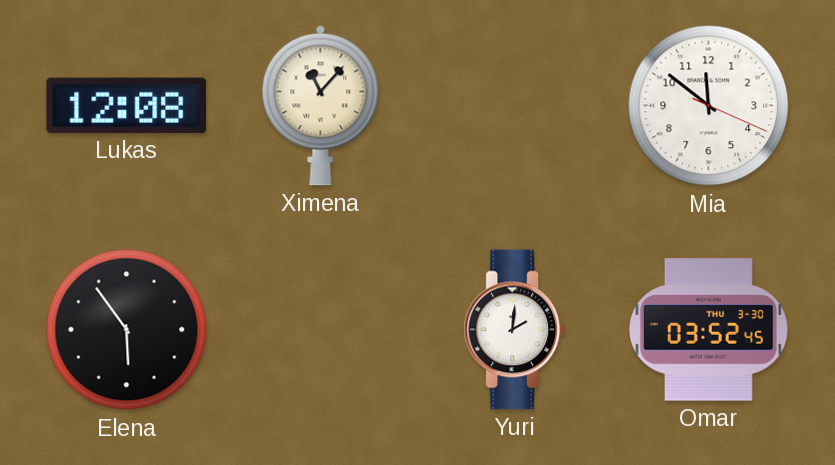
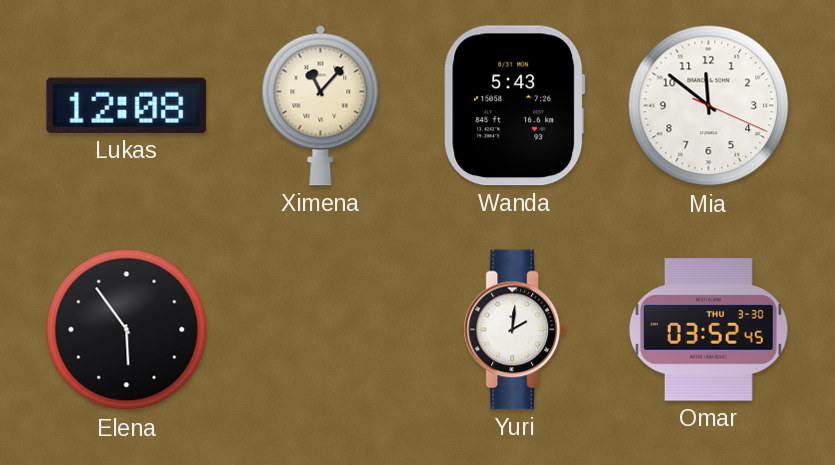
Wanda: none -> 5:43 (515, 106)
